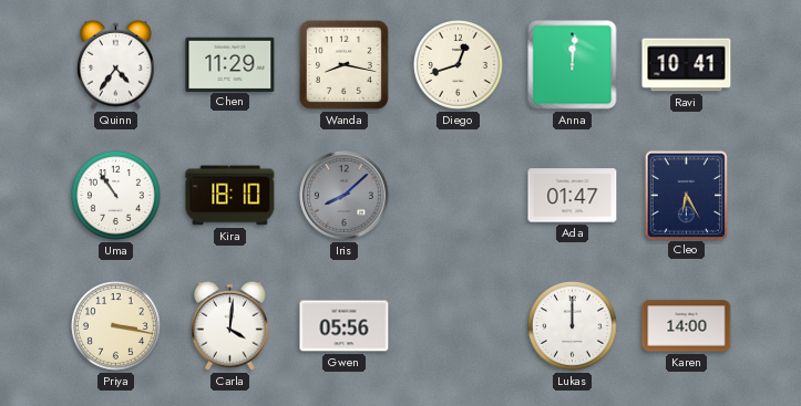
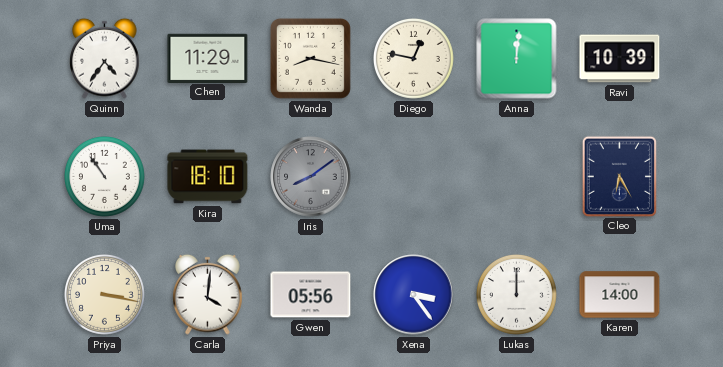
Diego: 12:42 -> 12:47 (413, 58)
Ravi: 10:41 -> 10:39 (620, 59)
Iris: 8:08 -> 8:09 (311, 177)
Ada: 01:47 -> none (573, 196)
Xena: none -> 3:24 (414, 295)
